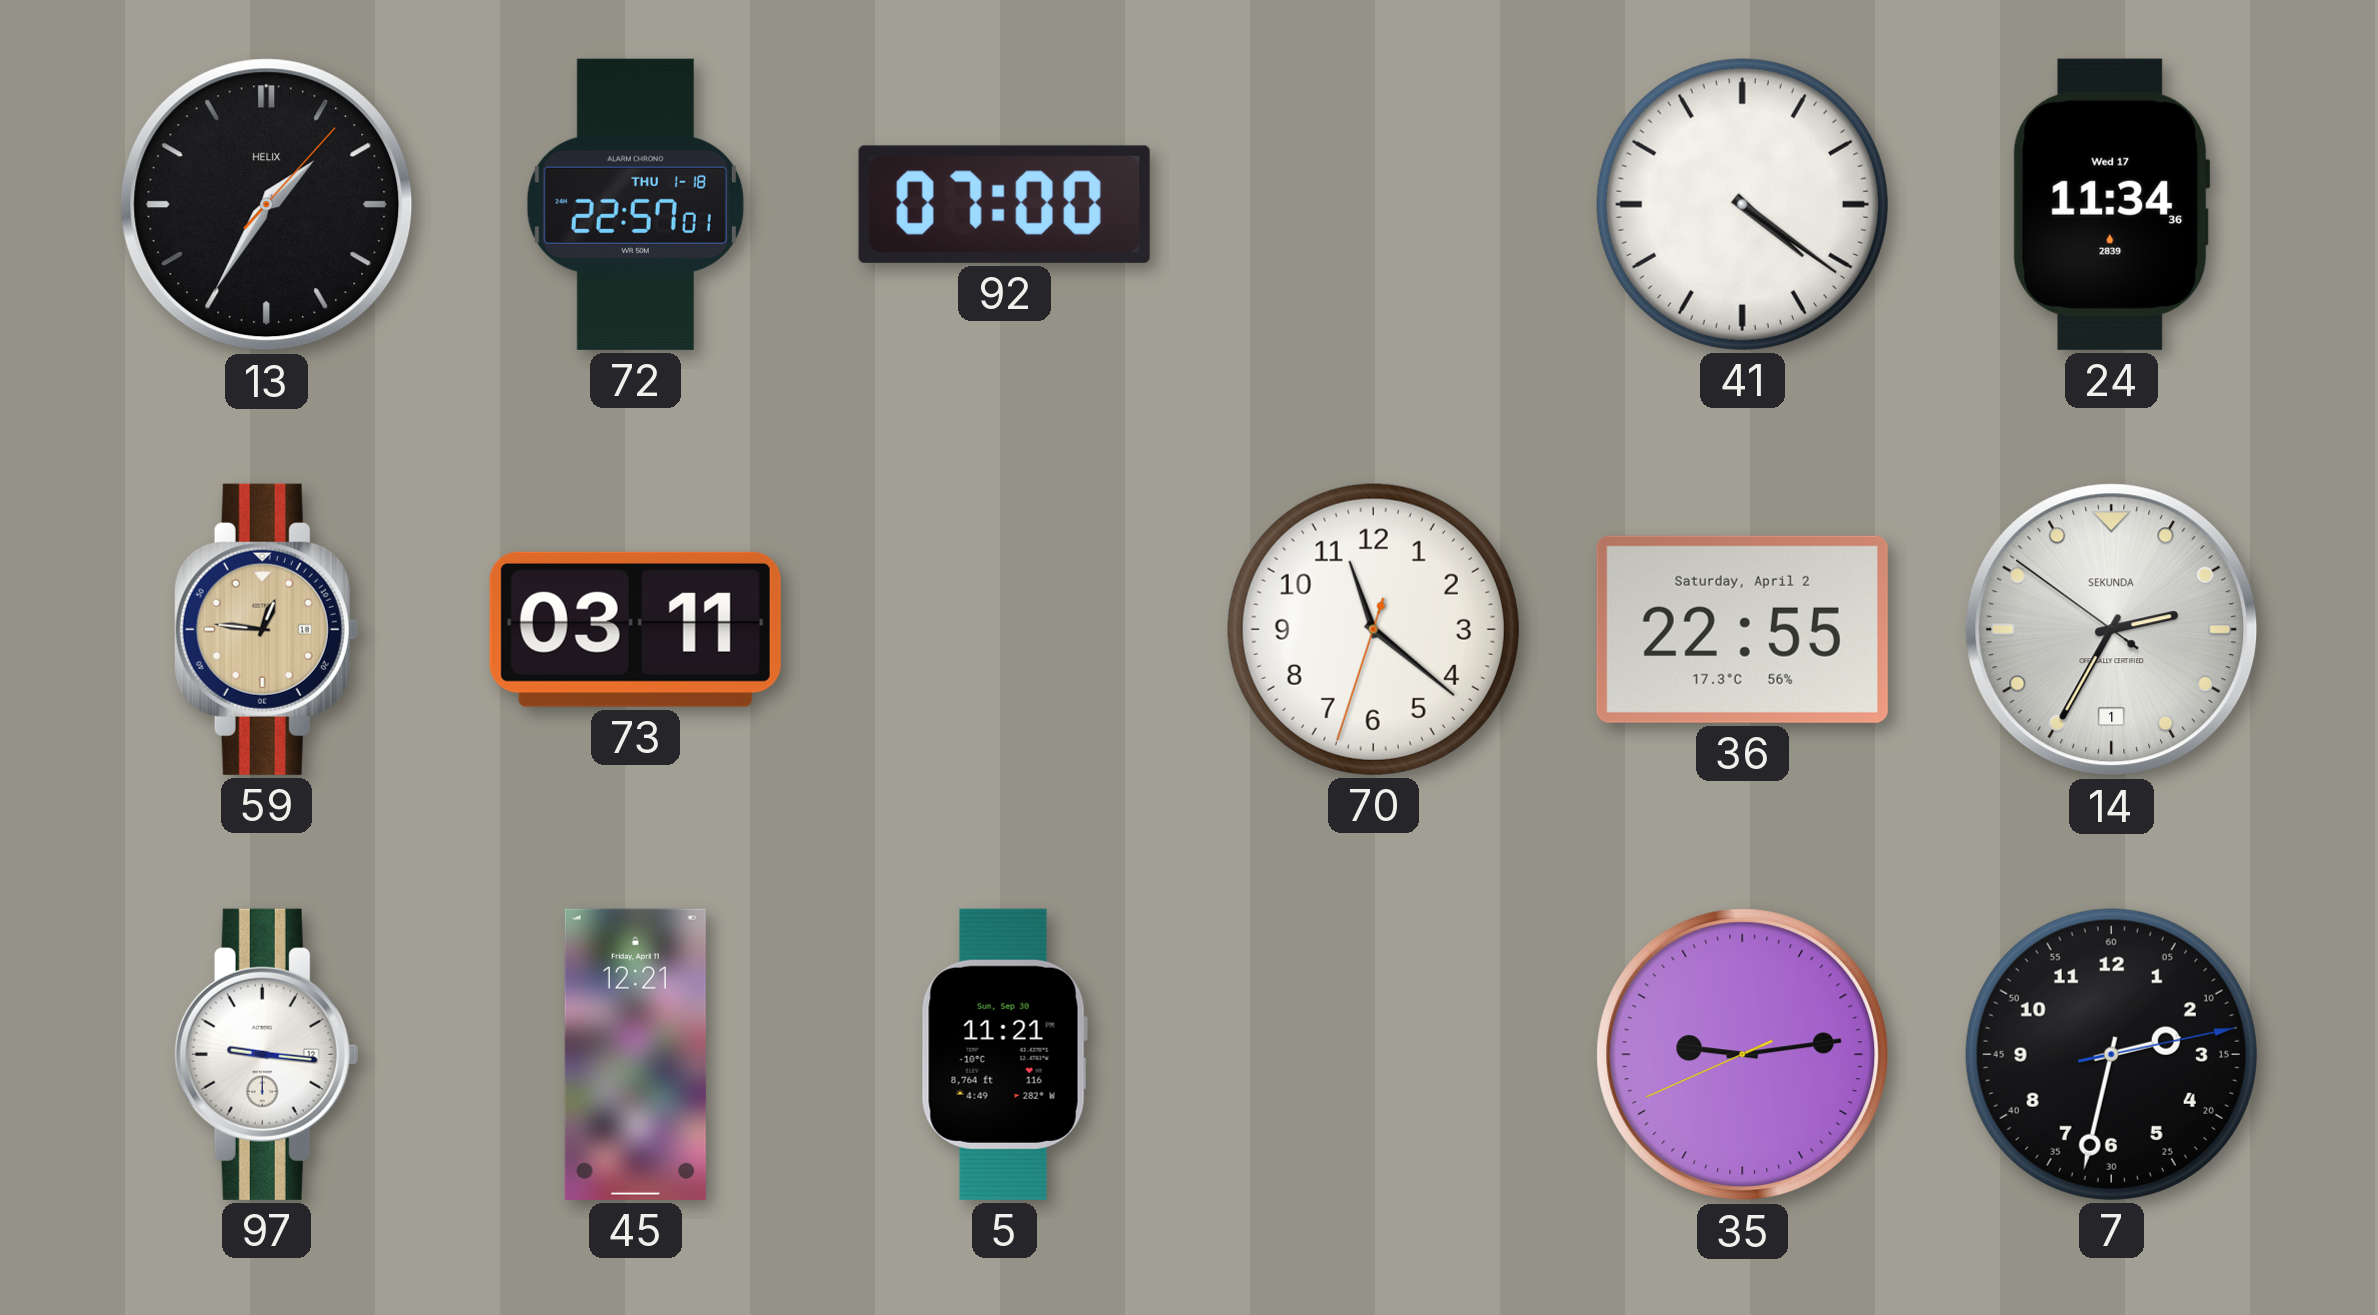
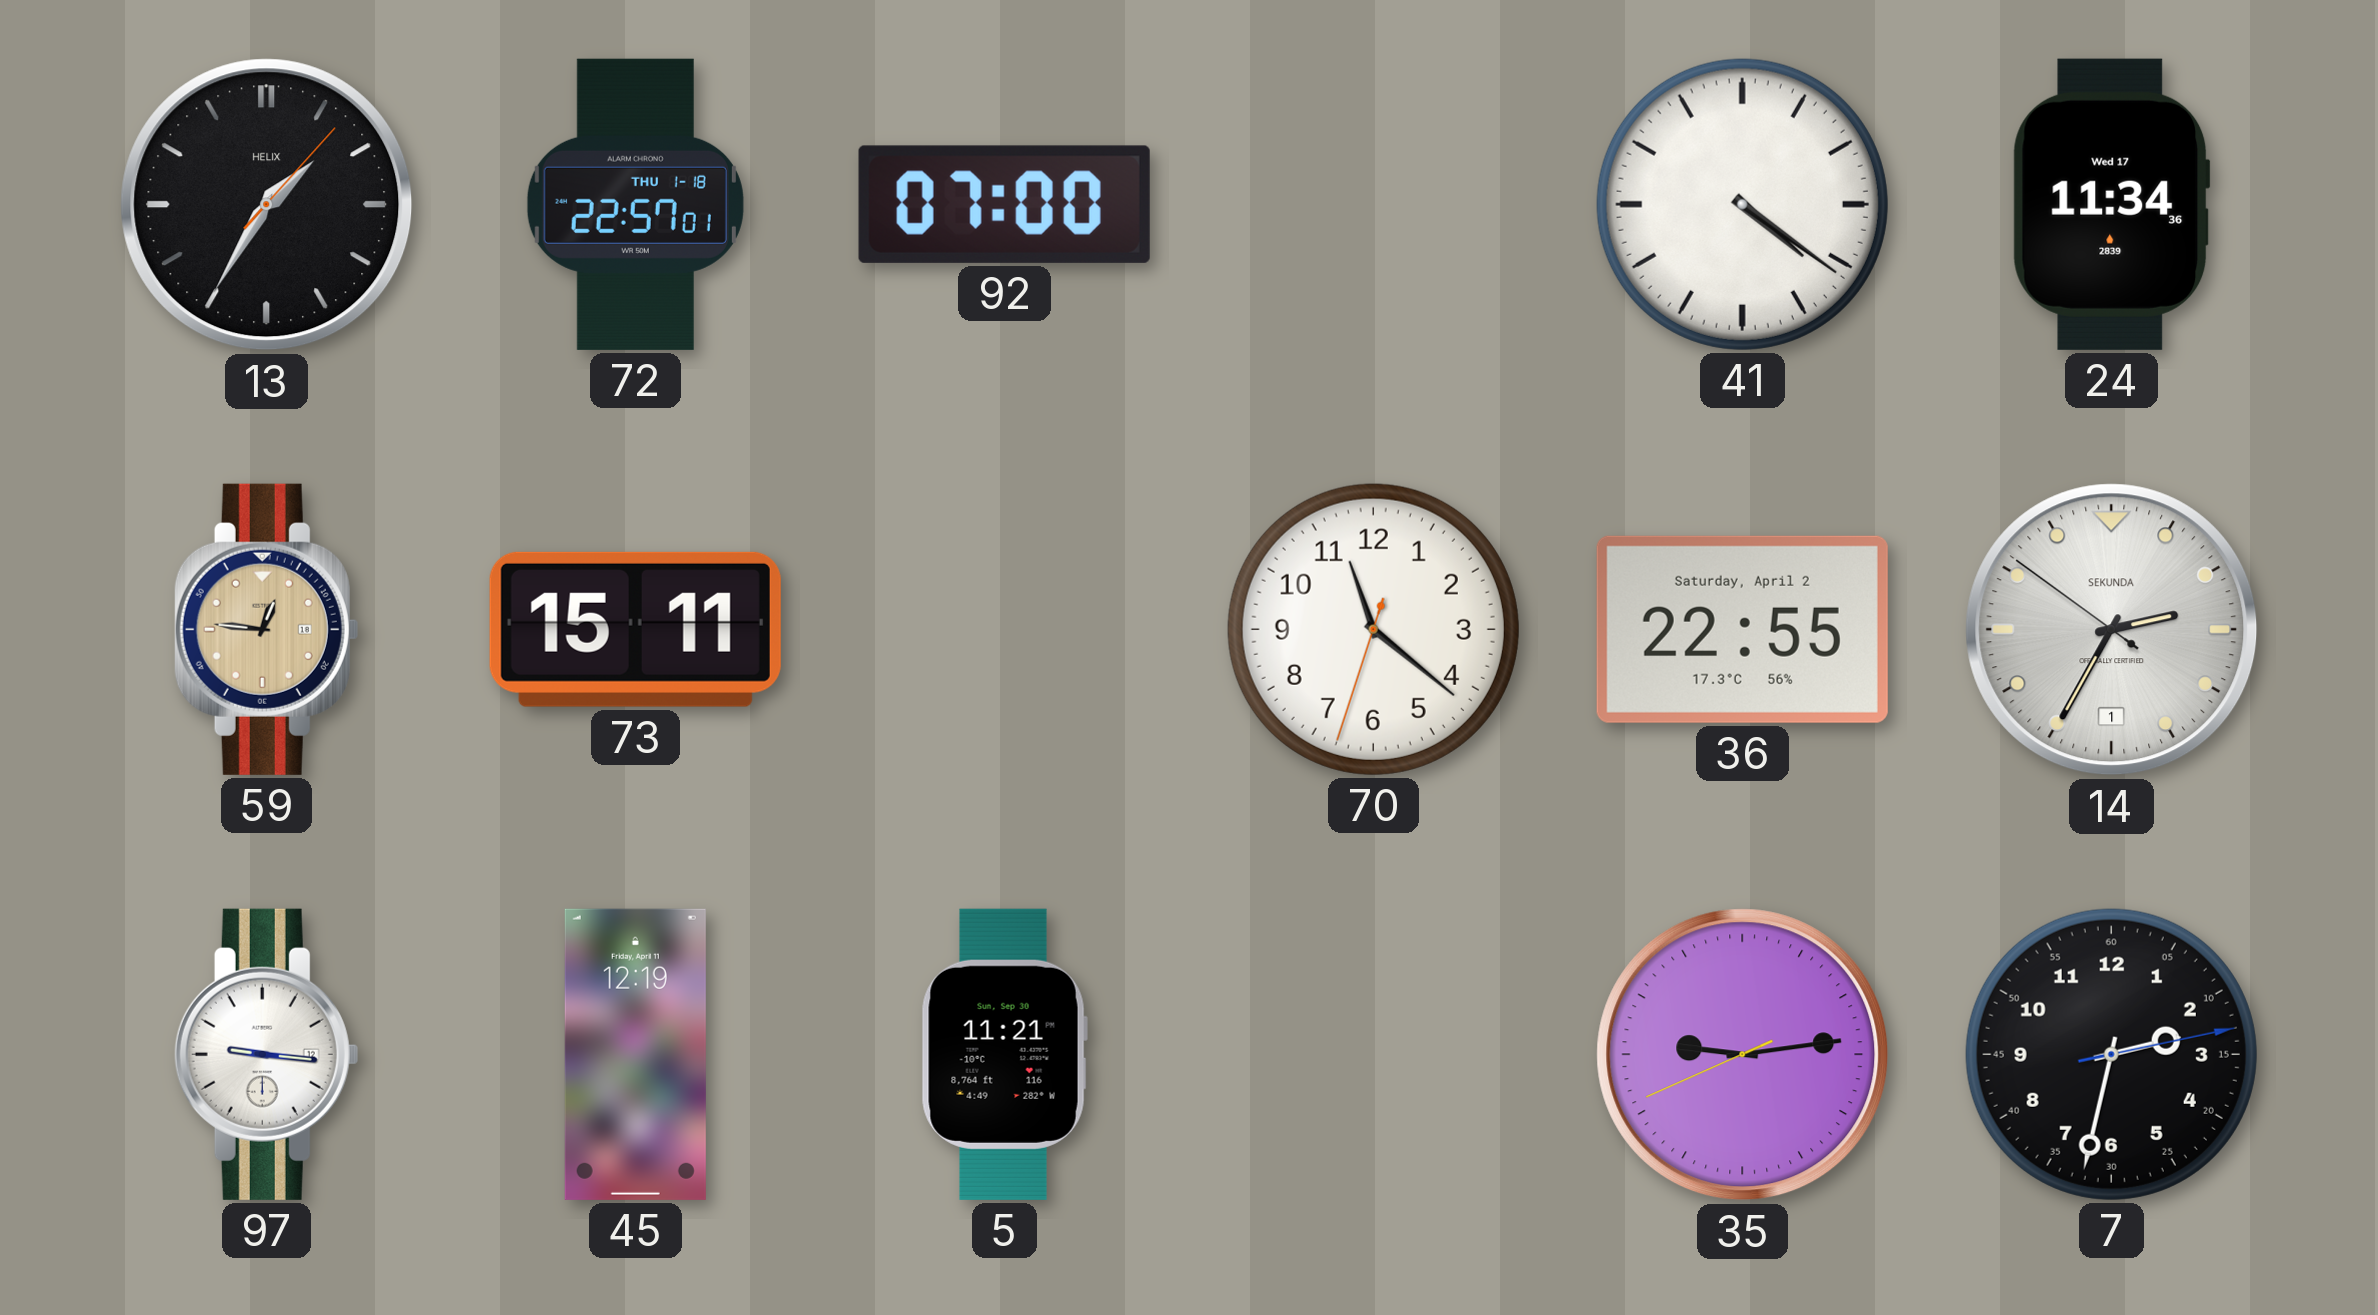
73: 03:11 -> 15:11 (635, 629)
45: 12:21 -> 12:19 (635, 1054)
